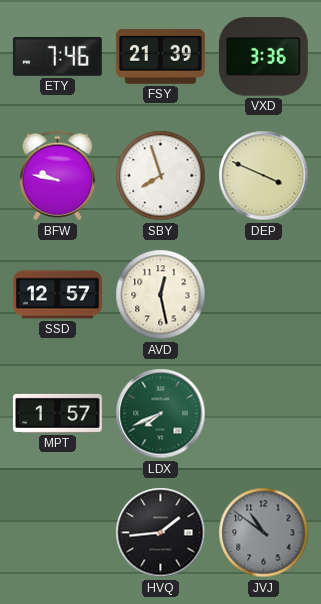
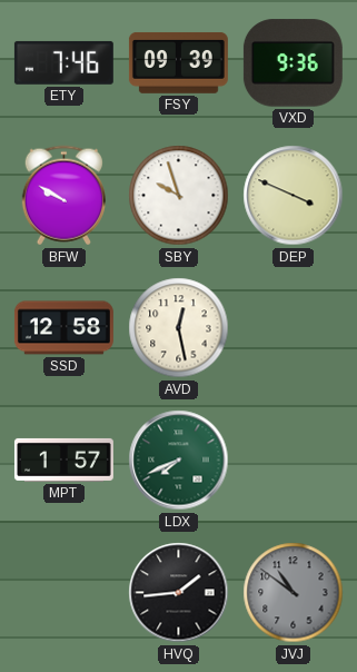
FSY: 21:39 -> 09:39 (178, 62)
VXD: 3:36 -> 9:36 (292, 63)
BFW: 9:47 -> 9:50 (63, 196)
SBY: 7:57 -> 9:57 (179, 196)
SSD: 12:57 -> 12:58 (63, 328)
